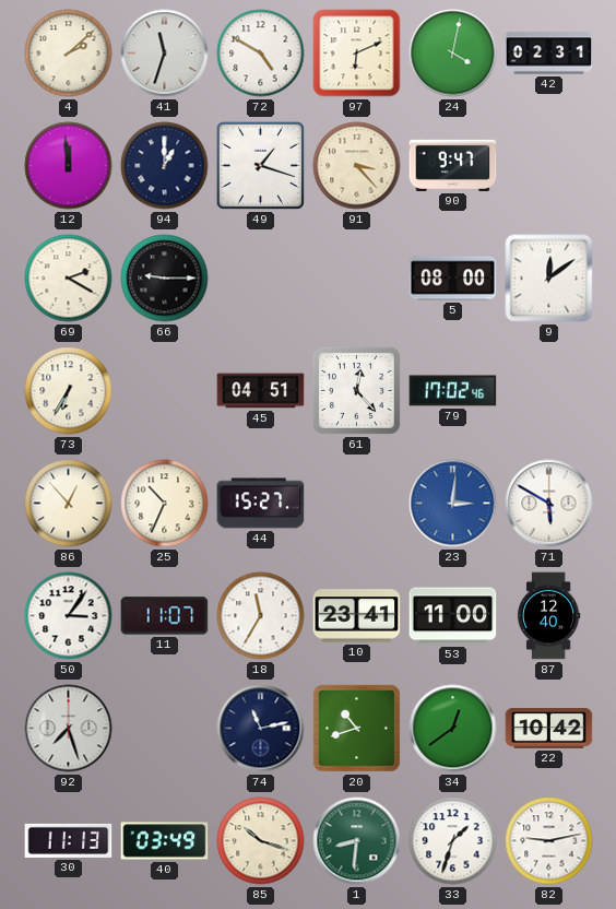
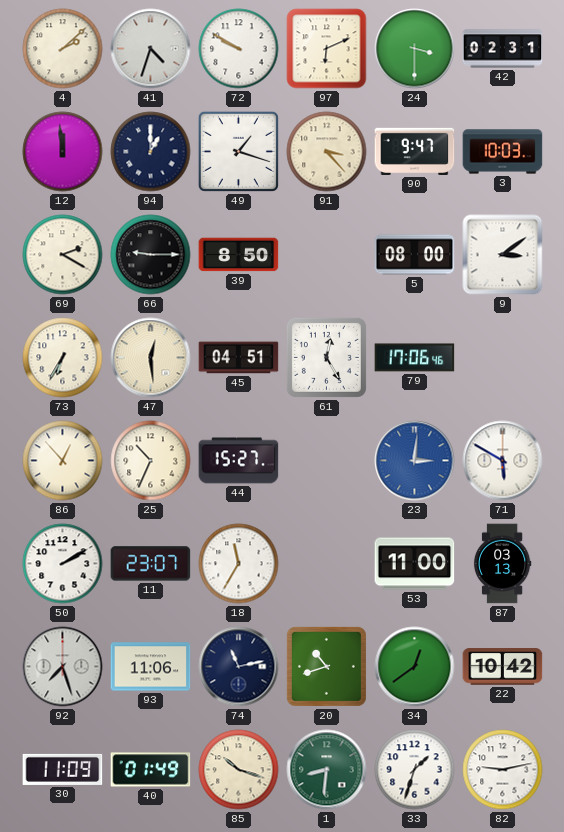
41: 11:33 -> 4:33 (151, 49)
72: 4:50 -> 9:50 (239, 49)
24: 4:02 -> 3:30 (415, 49)
3: none -> 10:03 (503, 152)
39: none -> 8:50 (239, 255)
9: 12:09 -> 3:09 (503, 255)
47: none -> 12:29 (151, 358)
61: 12:23 -> 12:25 (326, 357)
79: 17:02 -> 17:06 (415, 358)
50: 3:06 -> 2:10 (63, 564)
11: 11:07 -> 23:07 (151, 564)
10: 23:41 -> none (357, 616)
87: 12:40 -> 03:13 (502, 564)
93: none -> 11:06 (151, 667)
30: 11:13 -> 11:09 (63, 769)
40: 03:49 -> 01:49 (151, 770)
